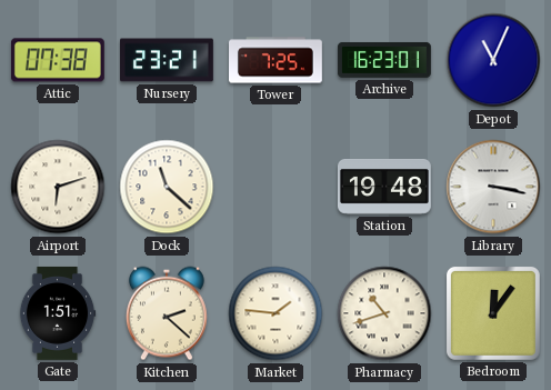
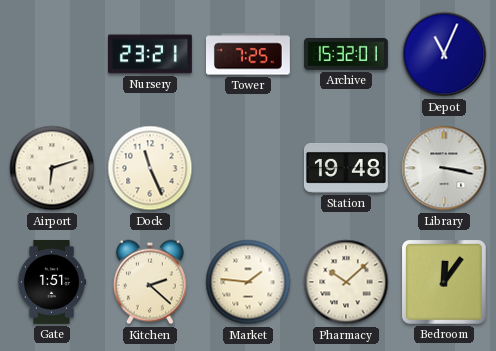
Attic: 07:38 -> none (58, 60)
Archive: 16:23 -> 15:32 (346, 54)
Dock: 11:22 -> 11:26 (150, 168)
Pharmacy: 10:42 -> 10:08 (346, 282)
